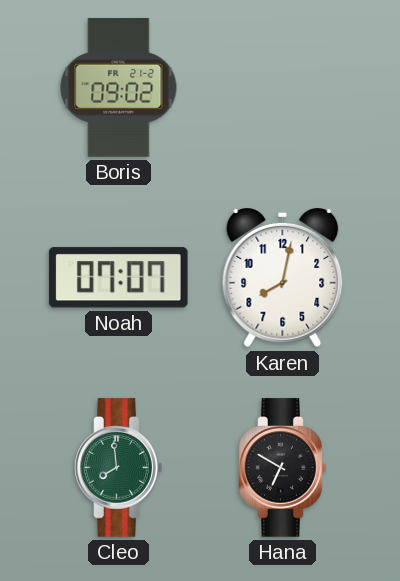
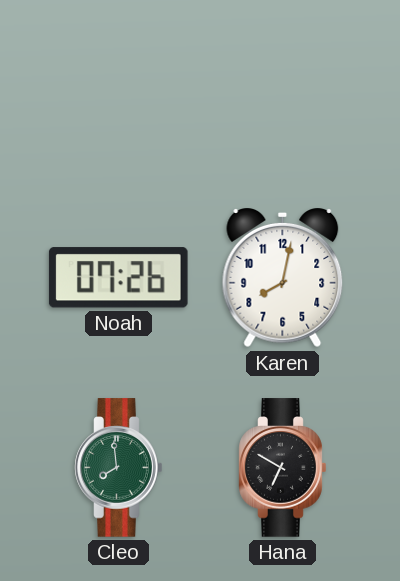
Boris: 09:02 -> none (119, 88)
Noah: 07:07 -> 07:26 (118, 278)
